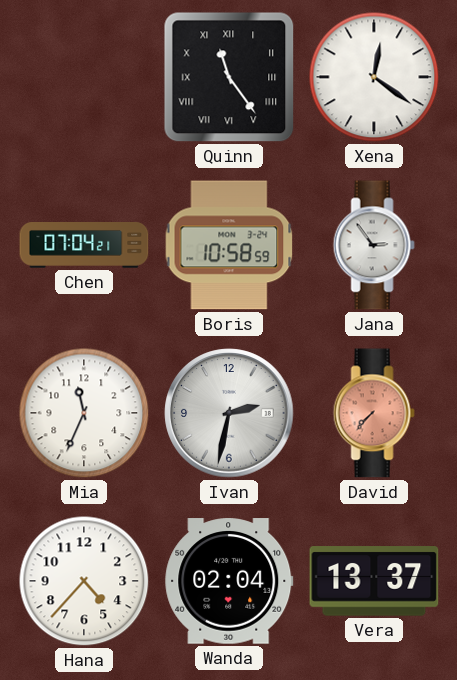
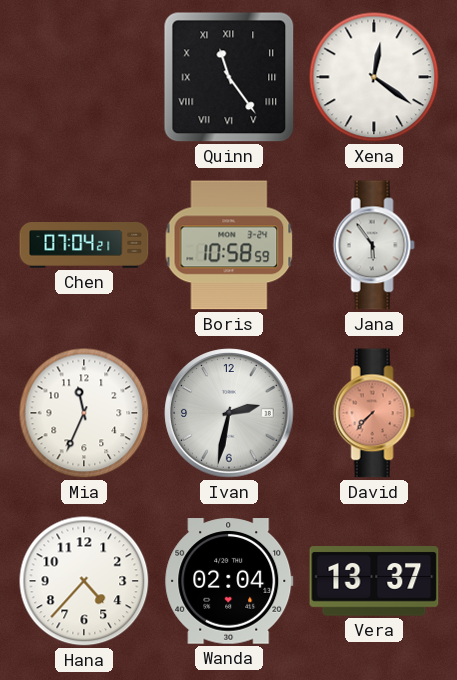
Jana: 2:54 -> 5:54 (374, 245)
